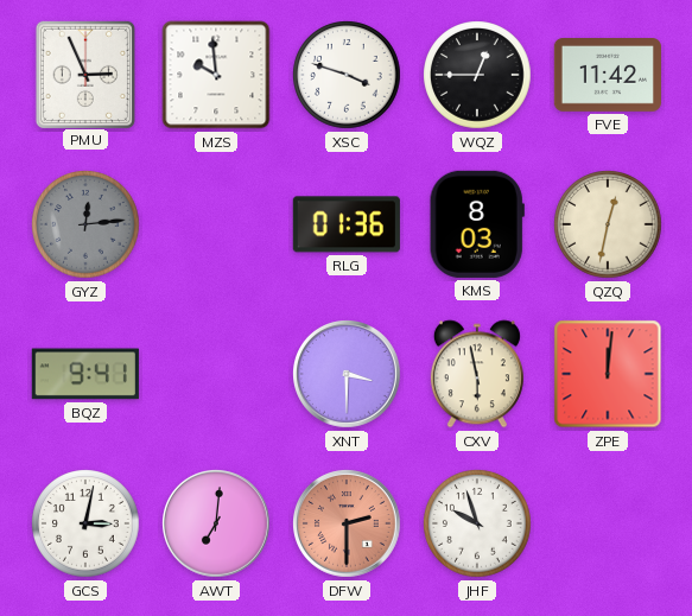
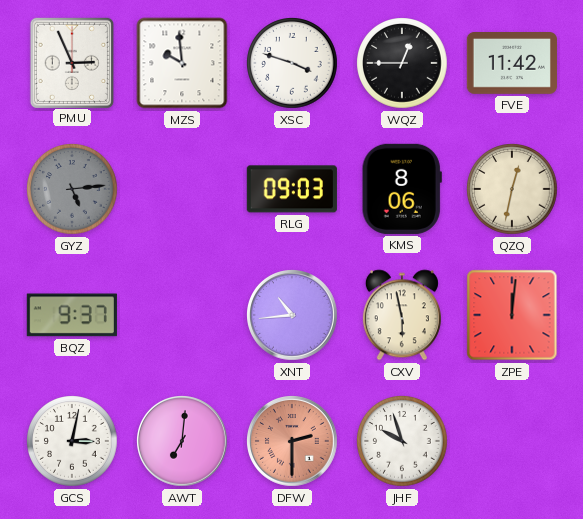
GYZ: 12:14 -> 5:14 (72, 189)
RLG: 01:36 -> 09:03 (292, 189)
KMS: 8:03 -> 8:06 (402, 189)
BQZ: 9:41 -> 9:37 (72, 315)
XNT: 3:30 -> 10:44 (293, 316)
